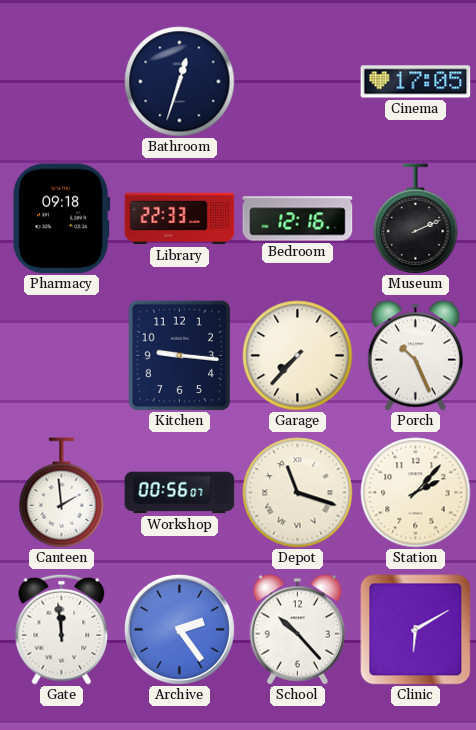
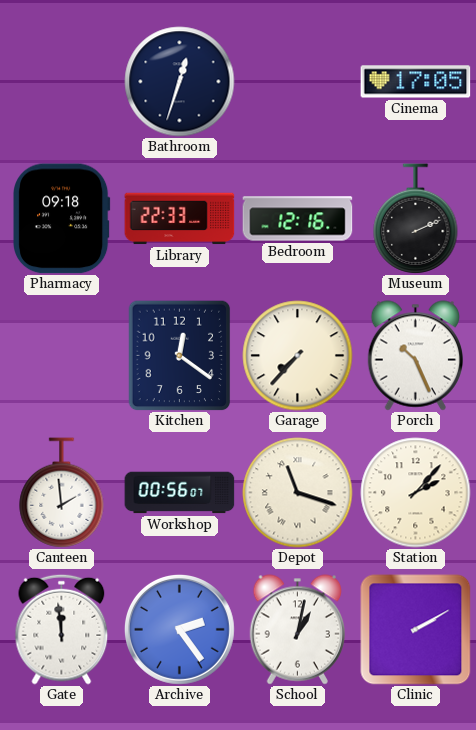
Kitchen: 9:16 -> 12:21 (180, 355)
School: 10:23 -> 1:02 (297, 630)
Clinic: 6:10 -> 2:10 (416, 630)
